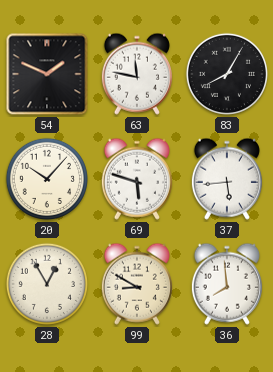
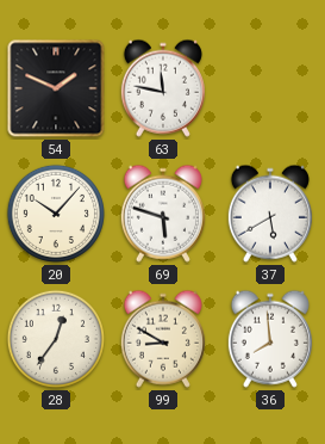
83: 8:05 -> none (227, 74)
37: 5:44 -> 5:40 (270, 214)
28: 12:55 -> 12:36 (56, 339)
